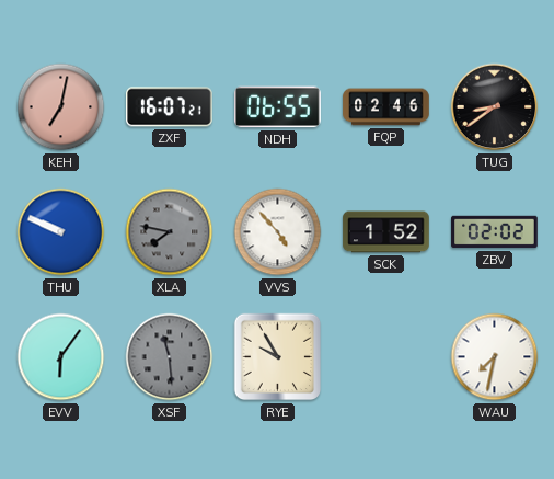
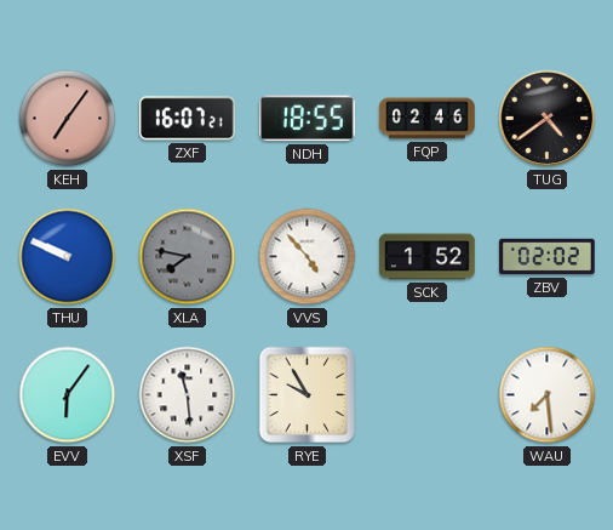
KEH: 7:02 -> 7:06 (68, 119)
NDH: 06:55 -> 18:55 (308, 119)
TUG: 8:39 -> 4:39 (548, 119)
XSF dial: grey -> white (188, 395)
WAU: 7:32 -> 7:29 (548, 395)
